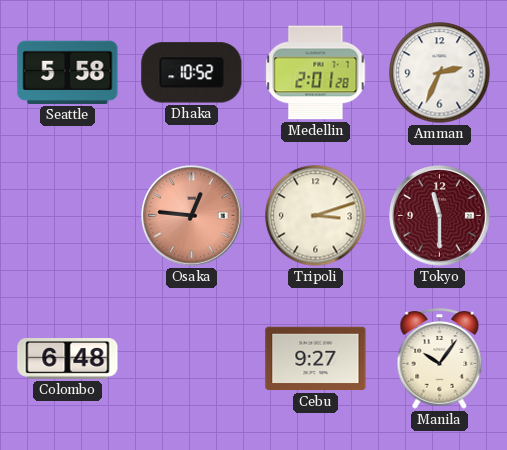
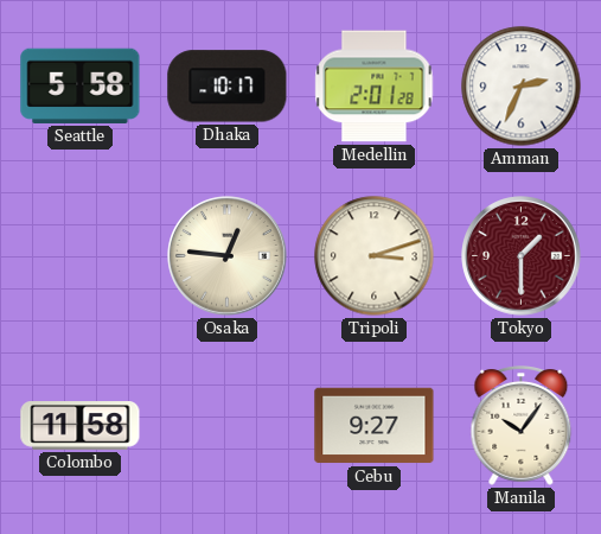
Dhaka: 10:52 -> 10:17 (228, 87)
Osaka dial: salmon -> cream (228, 256)
Tokyo: 11:30 -> 1:30 (522, 256)
Colombo: 6:48 -> 11:58 (81, 426)
